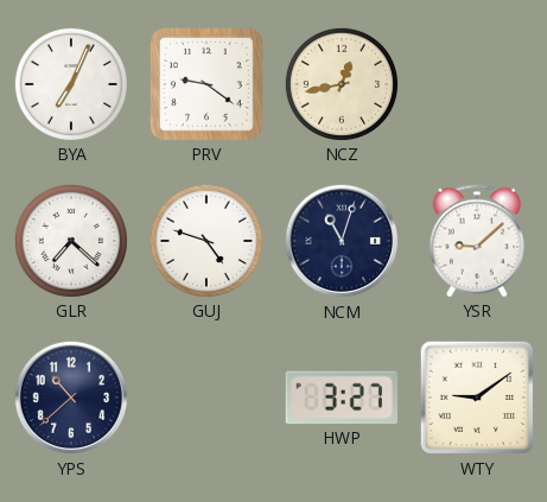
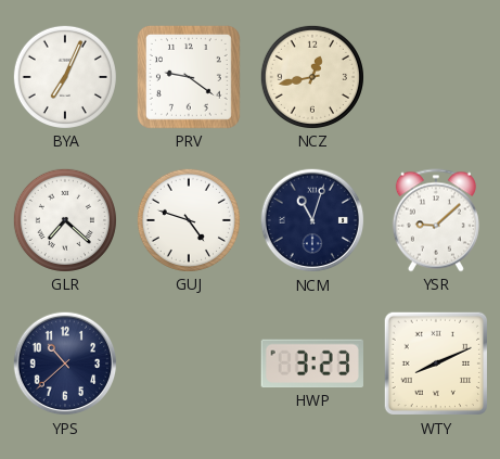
HWP: 3:27 -> 3:23 (312, 364)
WTY: 9:09 -> 8:11 (436, 364)
